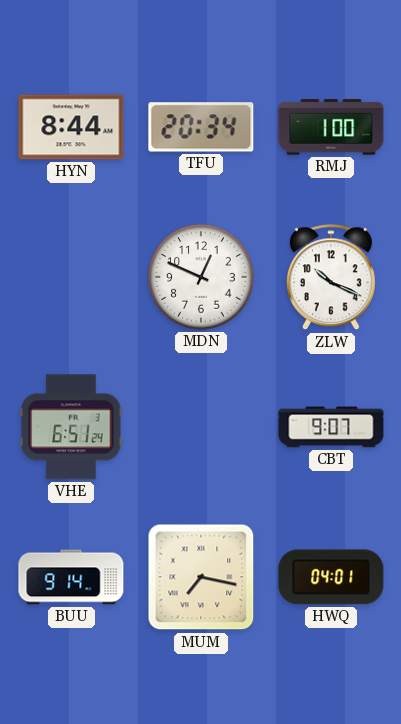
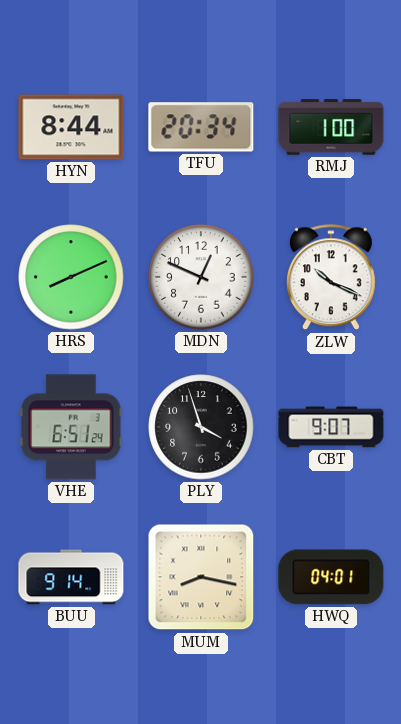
HRS: none -> 8:11 (71, 277)
PLY: none -> 3:57 (201, 427)
MUM: 7:17 -> 8:17 (201, 577)
